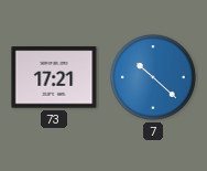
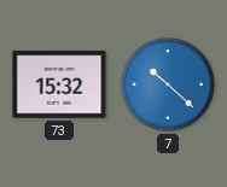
73: 17:21 -> 15:32 (59, 84)
